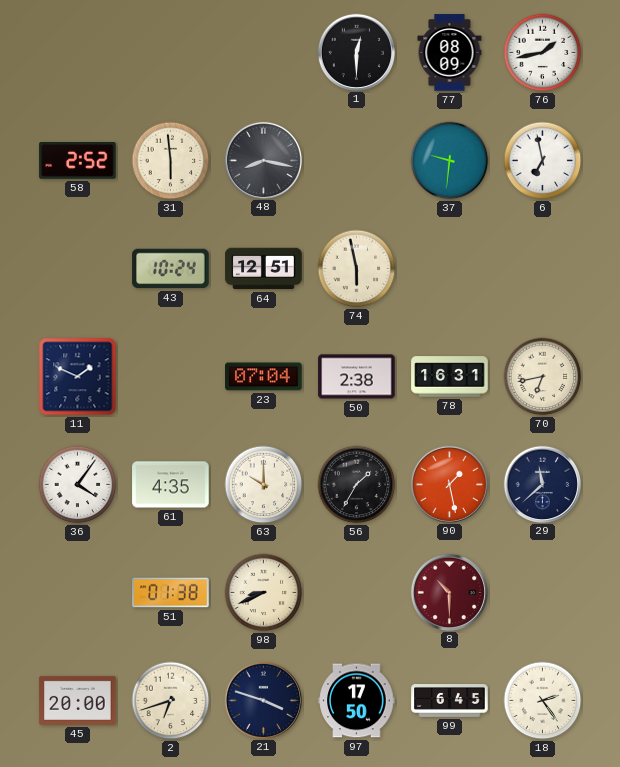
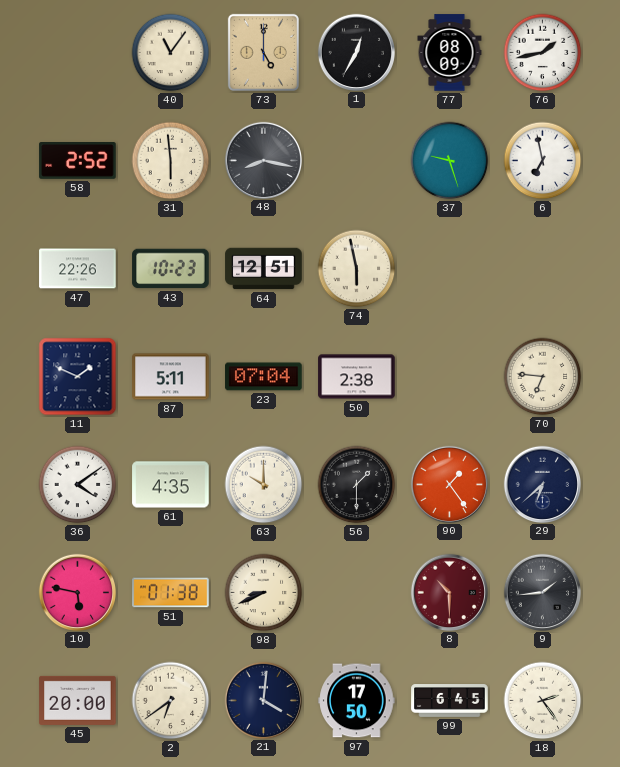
40: none -> 11:06 (171, 53)
73: none -> 5:00 (263, 52)
1: 12:30 -> 12:35 (356, 52)
37: 9:31 -> 9:27 (450, 161)
47: none -> 22:26 (78, 269)
43: 10:24 -> 10:23 (171, 269)
87: none -> 5:11 (171, 377)
78: 16:31 -> none (450, 377)
70: 6:43 -> 6:46 (543, 377)
36: 4:06 -> 4:09 (78, 485)
56: 1:35 -> 1:30 (357, 485)
90: 1:28 -> 1:24 (449, 484)
29: 11:38 -> 6:38 (542, 484)
10: none -> 5:47 (77, 592)
9: none -> 1:44 (542, 592)
2: 6:42 -> 6:39 (171, 701)
21: 3:48 -> 4:01 (263, 700)
